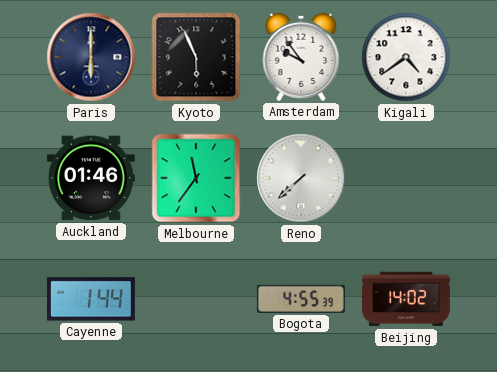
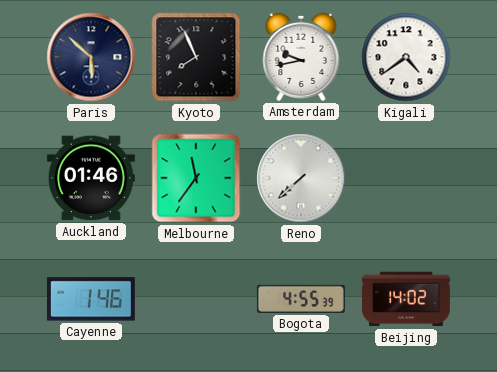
Paris: 6:00 -> 5:52 (91, 57)
Kyoto: 5:56 -> 7:56 (196, 57)
Amsterdam: 9:54 -> 9:43 (301, 57)
Cayenne: 1:44 -> 1:46 (91, 299)
